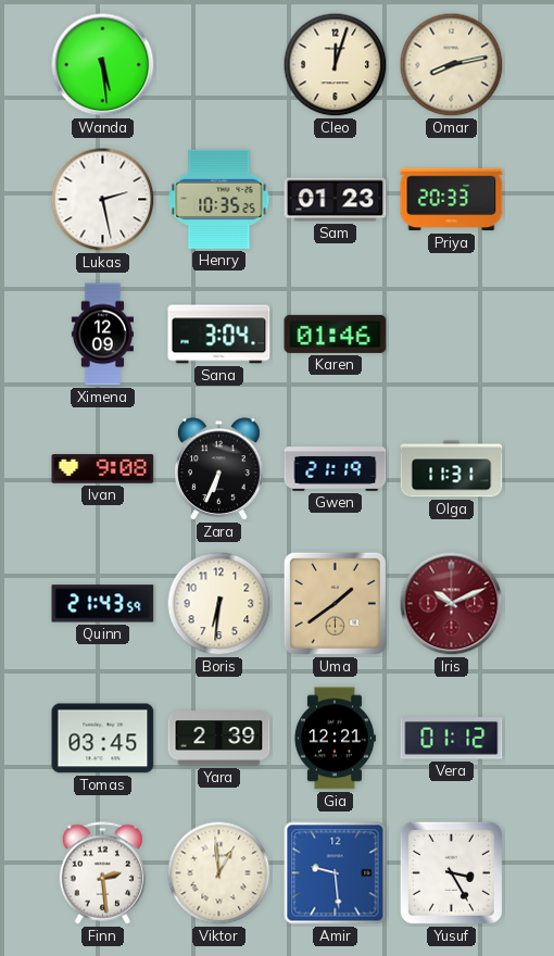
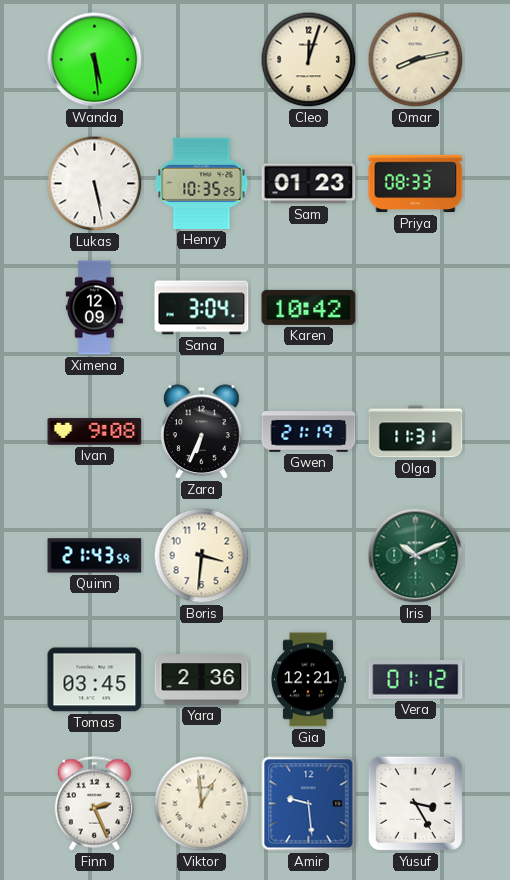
Lukas: 2:28 -> 5:28 (95, 184)
Priya: 20:33 -> 08:33 (416, 184)
Karen: 01:46 -> 10:42 (309, 307)
Boris: 6:31 -> 3:31 (202, 556)
Uma: 1:39 -> none (335, 603)
Iris dial: burgundy -> green (416, 556)
Yara: 2:39 -> 2:36 (202, 680)
Finn: 2:29 -> 2:26 (94, 804)
